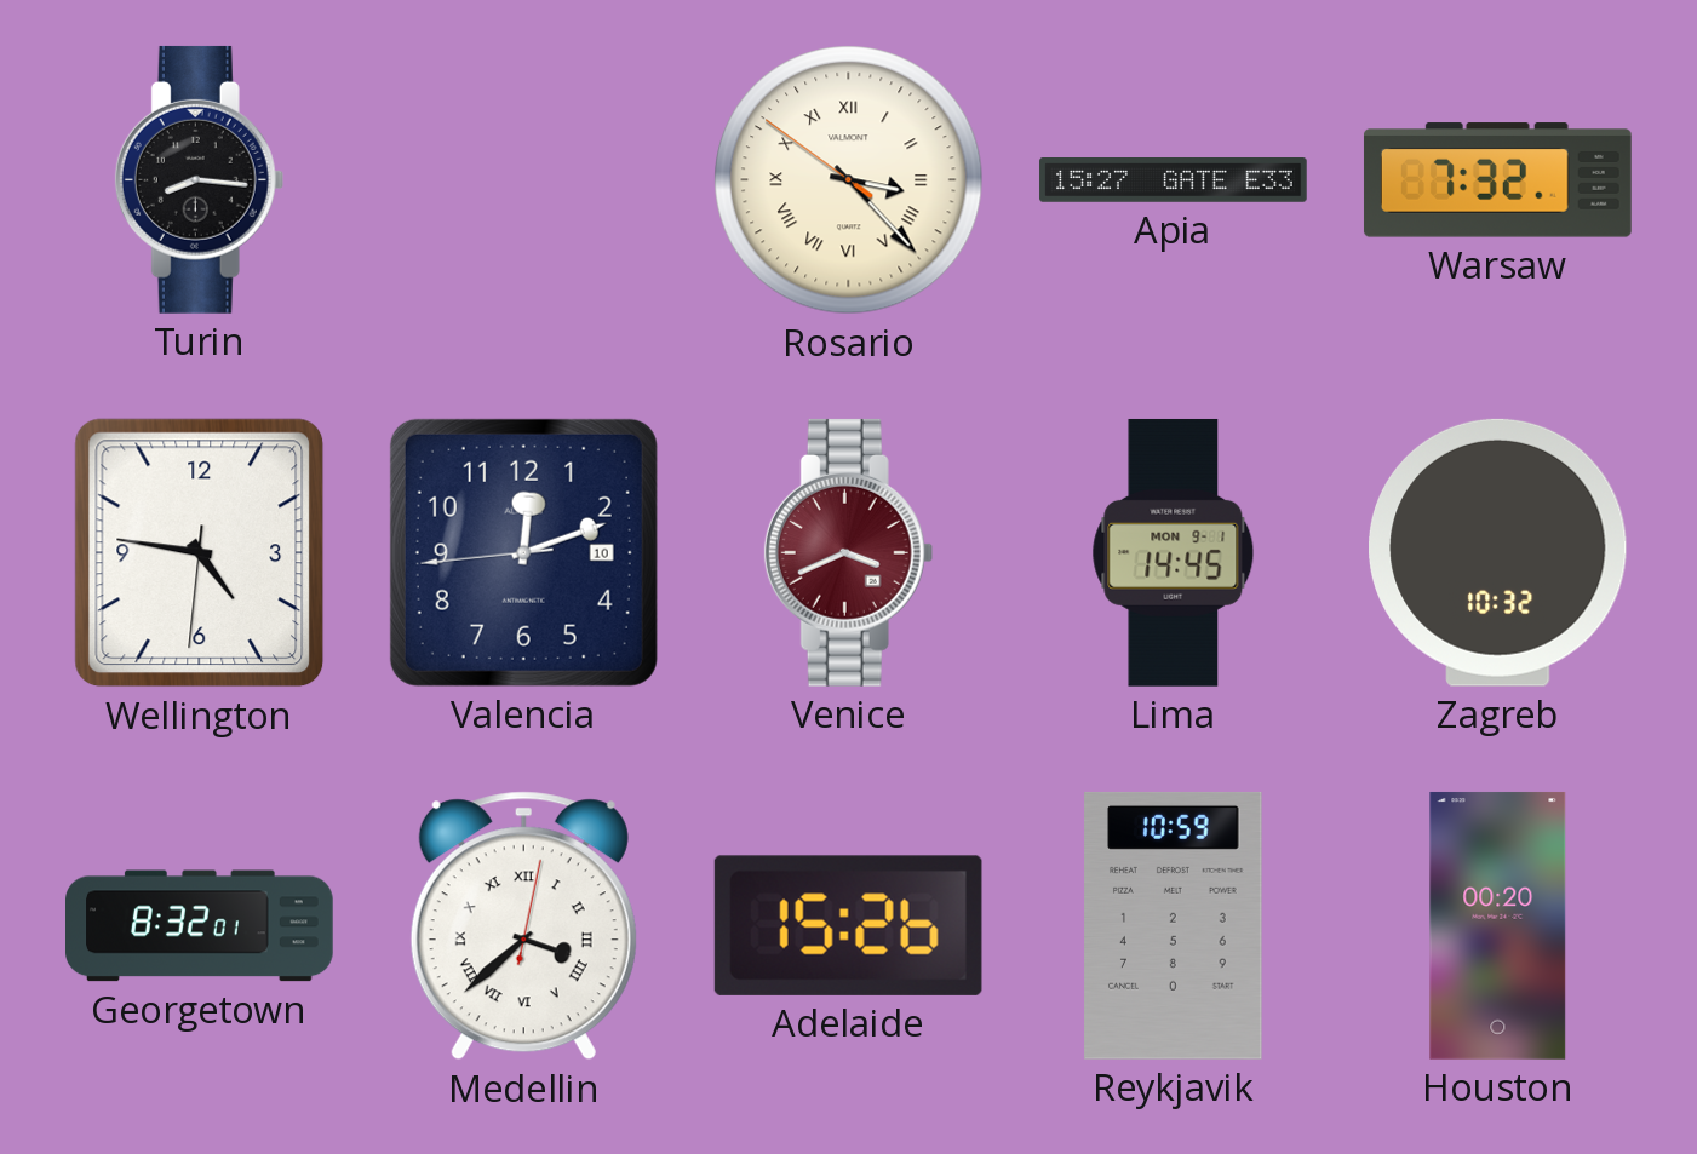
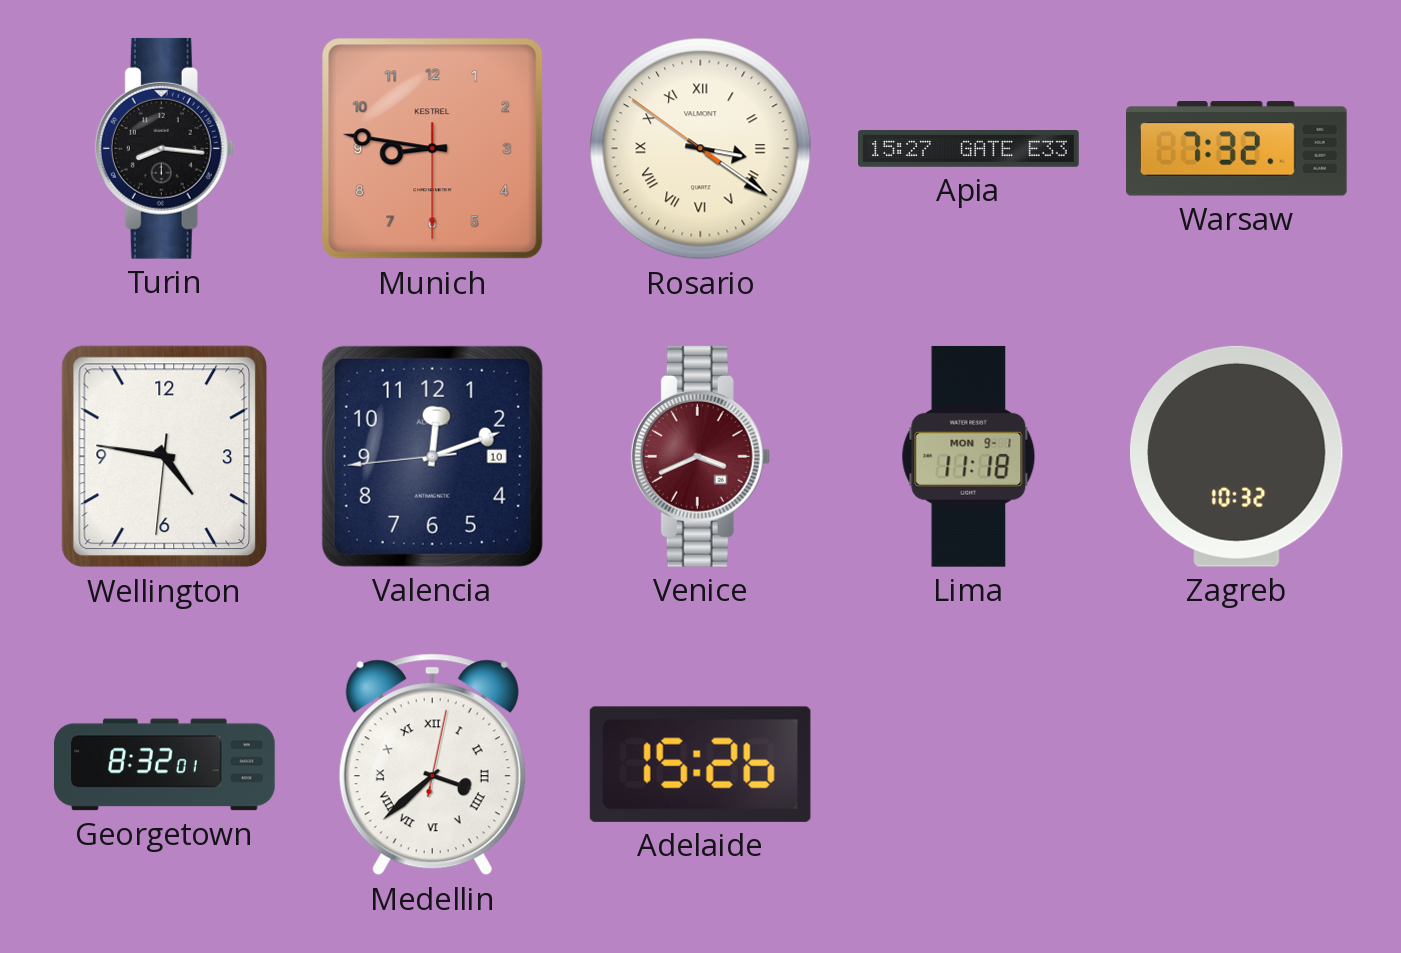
Munich: none -> 8:46 (433, 149)
Rosario: 3:22 -> 3:20 (701, 149)
Lima: 14:45 -> 11:18 (969, 456)
Reykjavik: 10:59 -> none (1174, 925)
Houston: 00:20 -> none (1498, 925)
